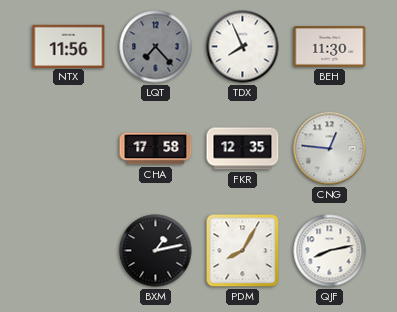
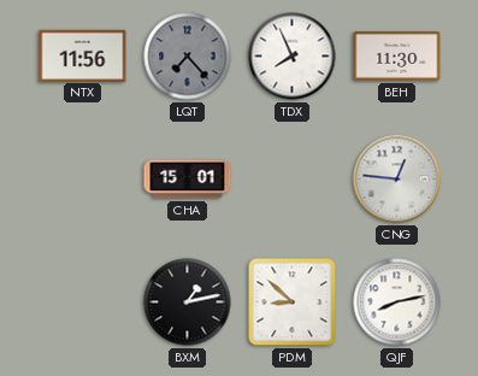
CHA: 17:58 -> 15:01 (188, 180)
FKR: 12:35 -> none (243, 149)
PDM: 8:05 -> 8:52 (293, 302)
